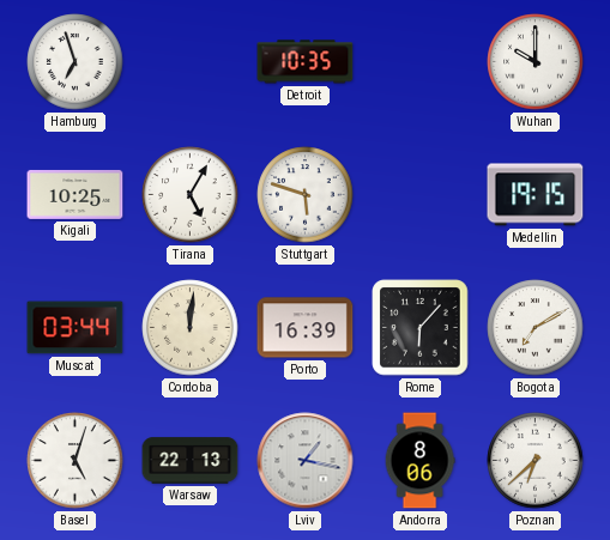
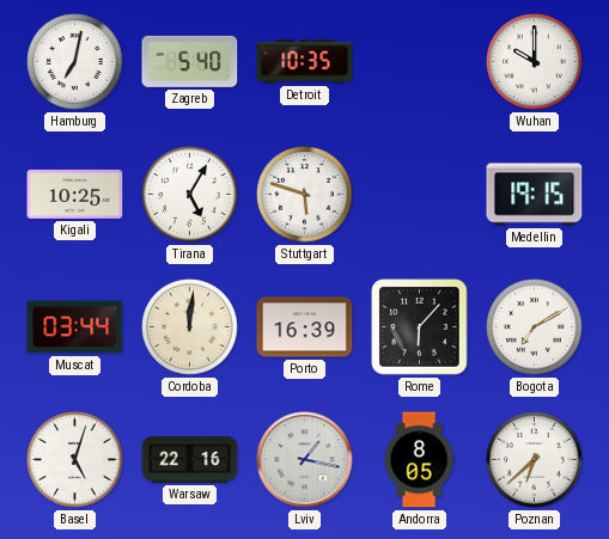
Hamburg: 6:57 -> 7:02 (75, 62)
Zagreb: none -> 5:40 (190, 61)
Warsaw: 22:13 -> 22:16 (190, 460)
Andorra: 8:06 -> 8:05 (419, 460)
